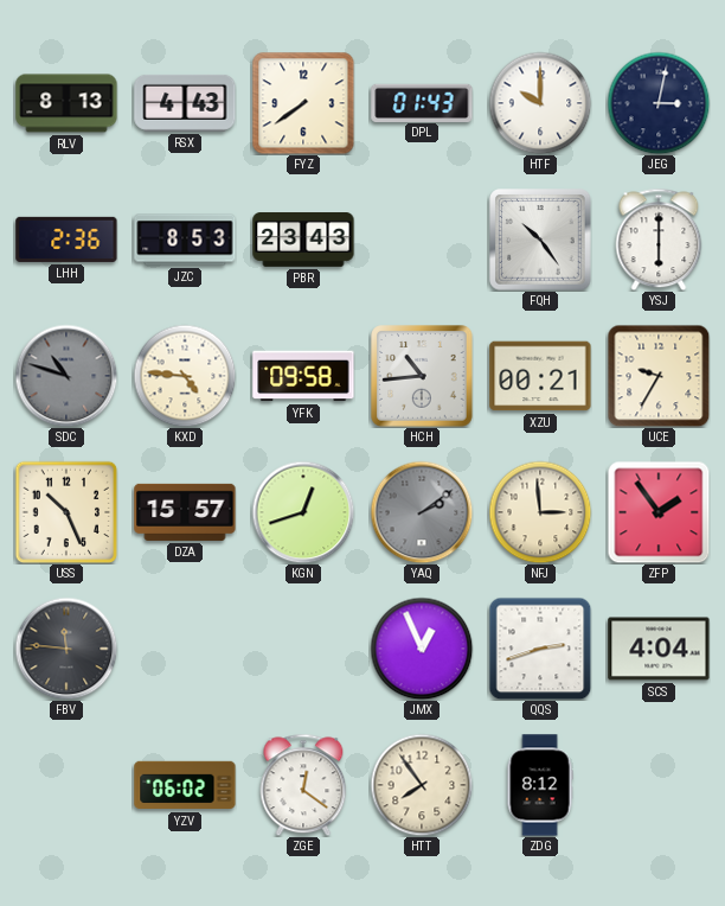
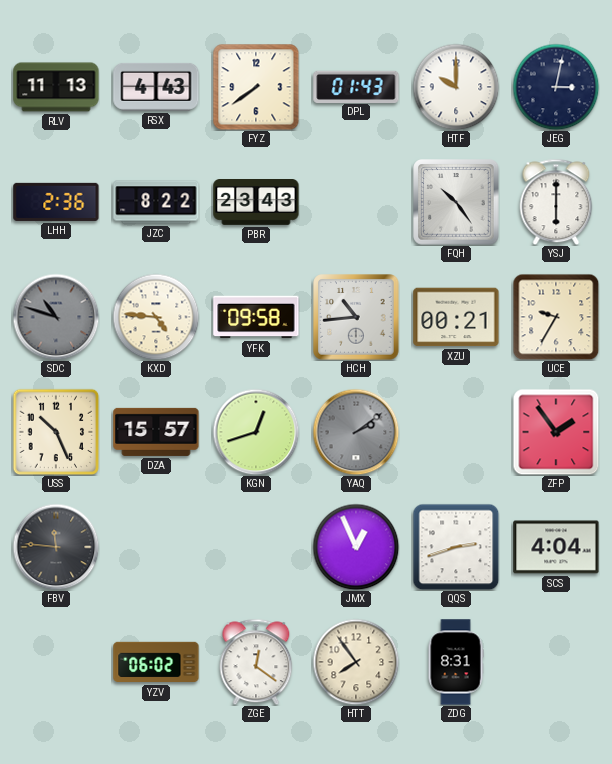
RLV: 8:13 -> 11:13 (56, 87)
JZC: 8:53 -> 8:22 (156, 202)
NFJ: 2:59 -> none (540, 512)
ZDG: 8:12 -> 8:31 (456, 662)
